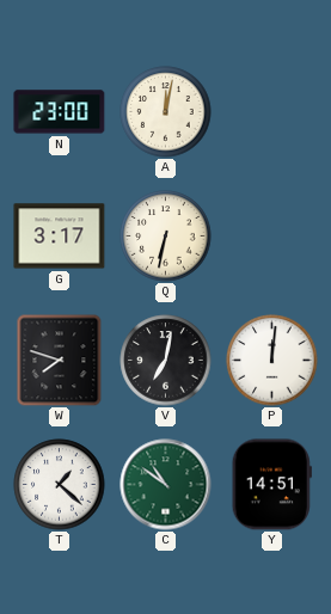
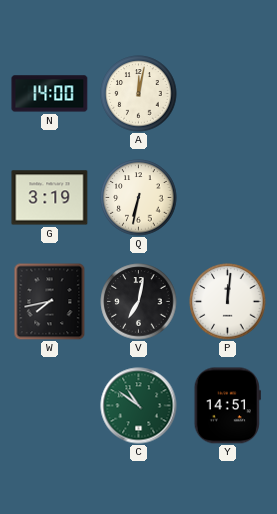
N: 23:00 -> 14:00 (50, 94)
G: 3:17 -> 3:19 (50, 198)
W: 7:48 -> 7:43 (50, 301)
T: 1:22 -> none (60, 485)
